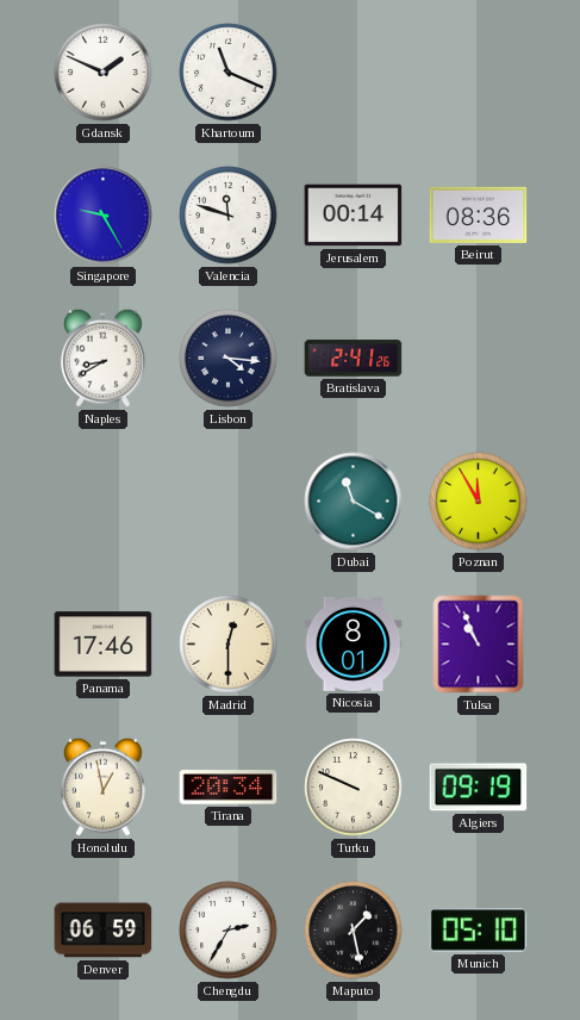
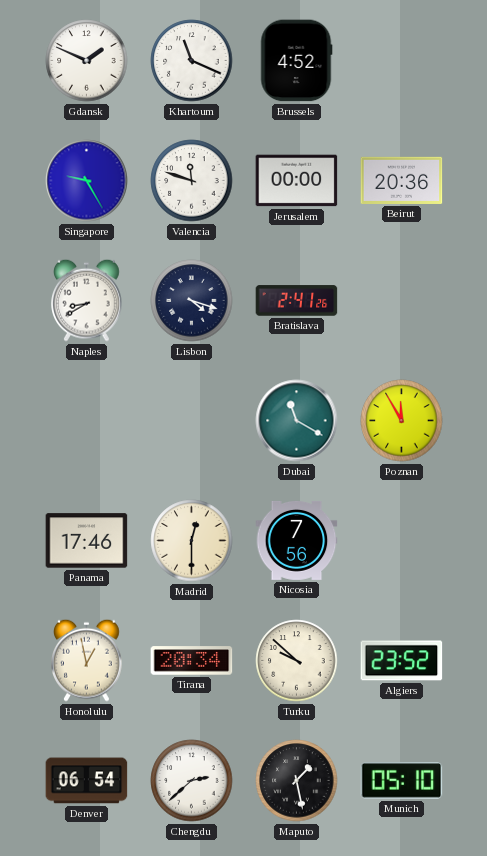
Brussels: none -> 4:52 (296, 61)
Jerusalem: 00:14 -> 00:00 (297, 181)
Beirut: 08:36 -> 20:36 (402, 180)
Lisbon: 4:16 -> 4:18 (192, 301)
Nicosia: 8:01 -> 7:56 (297, 540)
Tulsa: 10:56 -> none (479, 645)
Turku: 9:49 -> 9:52 (297, 661)
Algiers: 09:19 -> 23:52 (402, 661)
Denver: 06:59 -> 06:54 (87, 781)
Chengdu: 2:35 -> 2:38 (192, 781)
